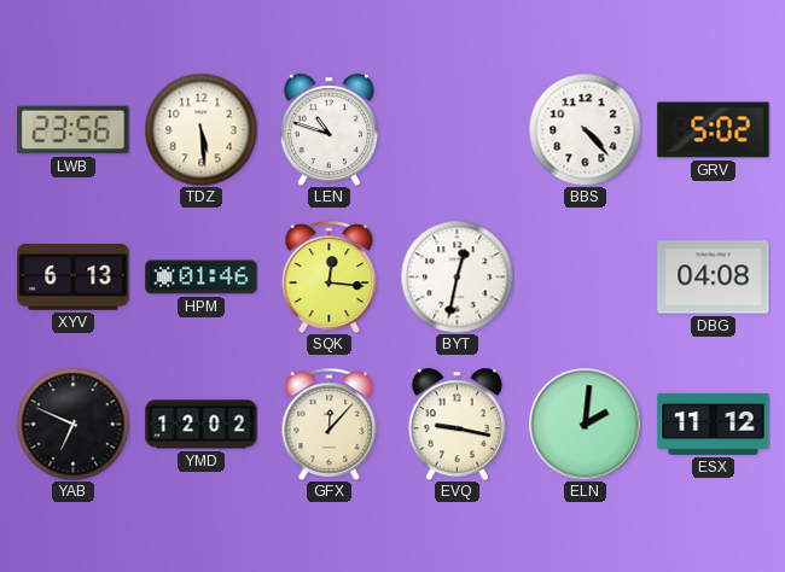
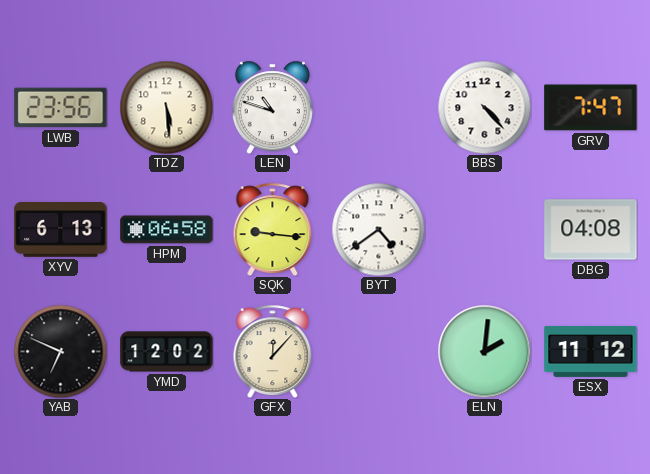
GRV: 5:02 -> 7:47 (591, 108)
HPM: 01:46 -> 06:58 (167, 230)
SQK: 12:16 -> 9:16 (273, 229)
BYT: 12:32 -> 4:39 (378, 229)
EVQ: 9:17 -> none (457, 424)
